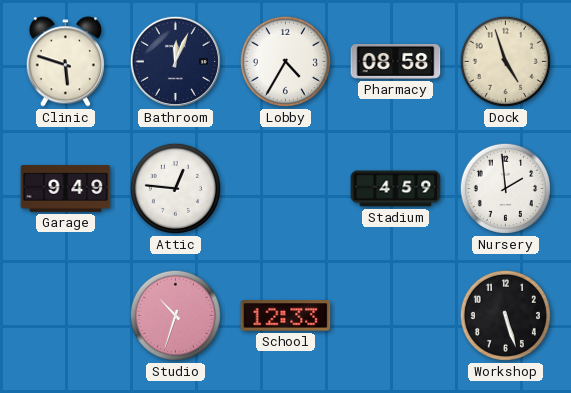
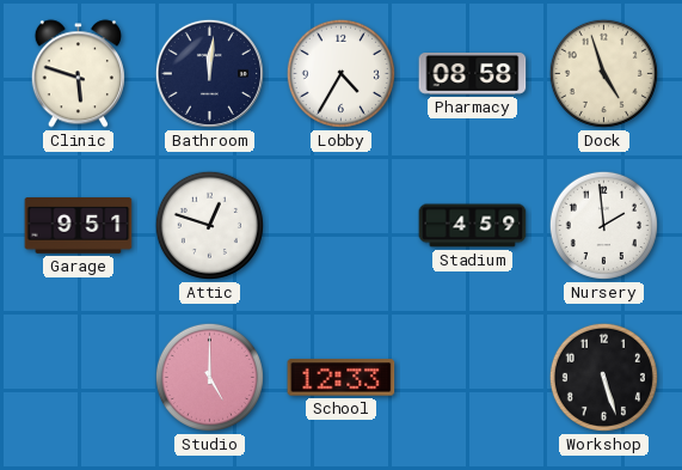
Bathroom: 12:04 -> 12:01 (209, 73)
Garage: 9:49 -> 9:51 (79, 226)
Attic: 12:46 -> 12:48 (209, 225)
Studio: 10:33 -> 5:00 (209, 377)
